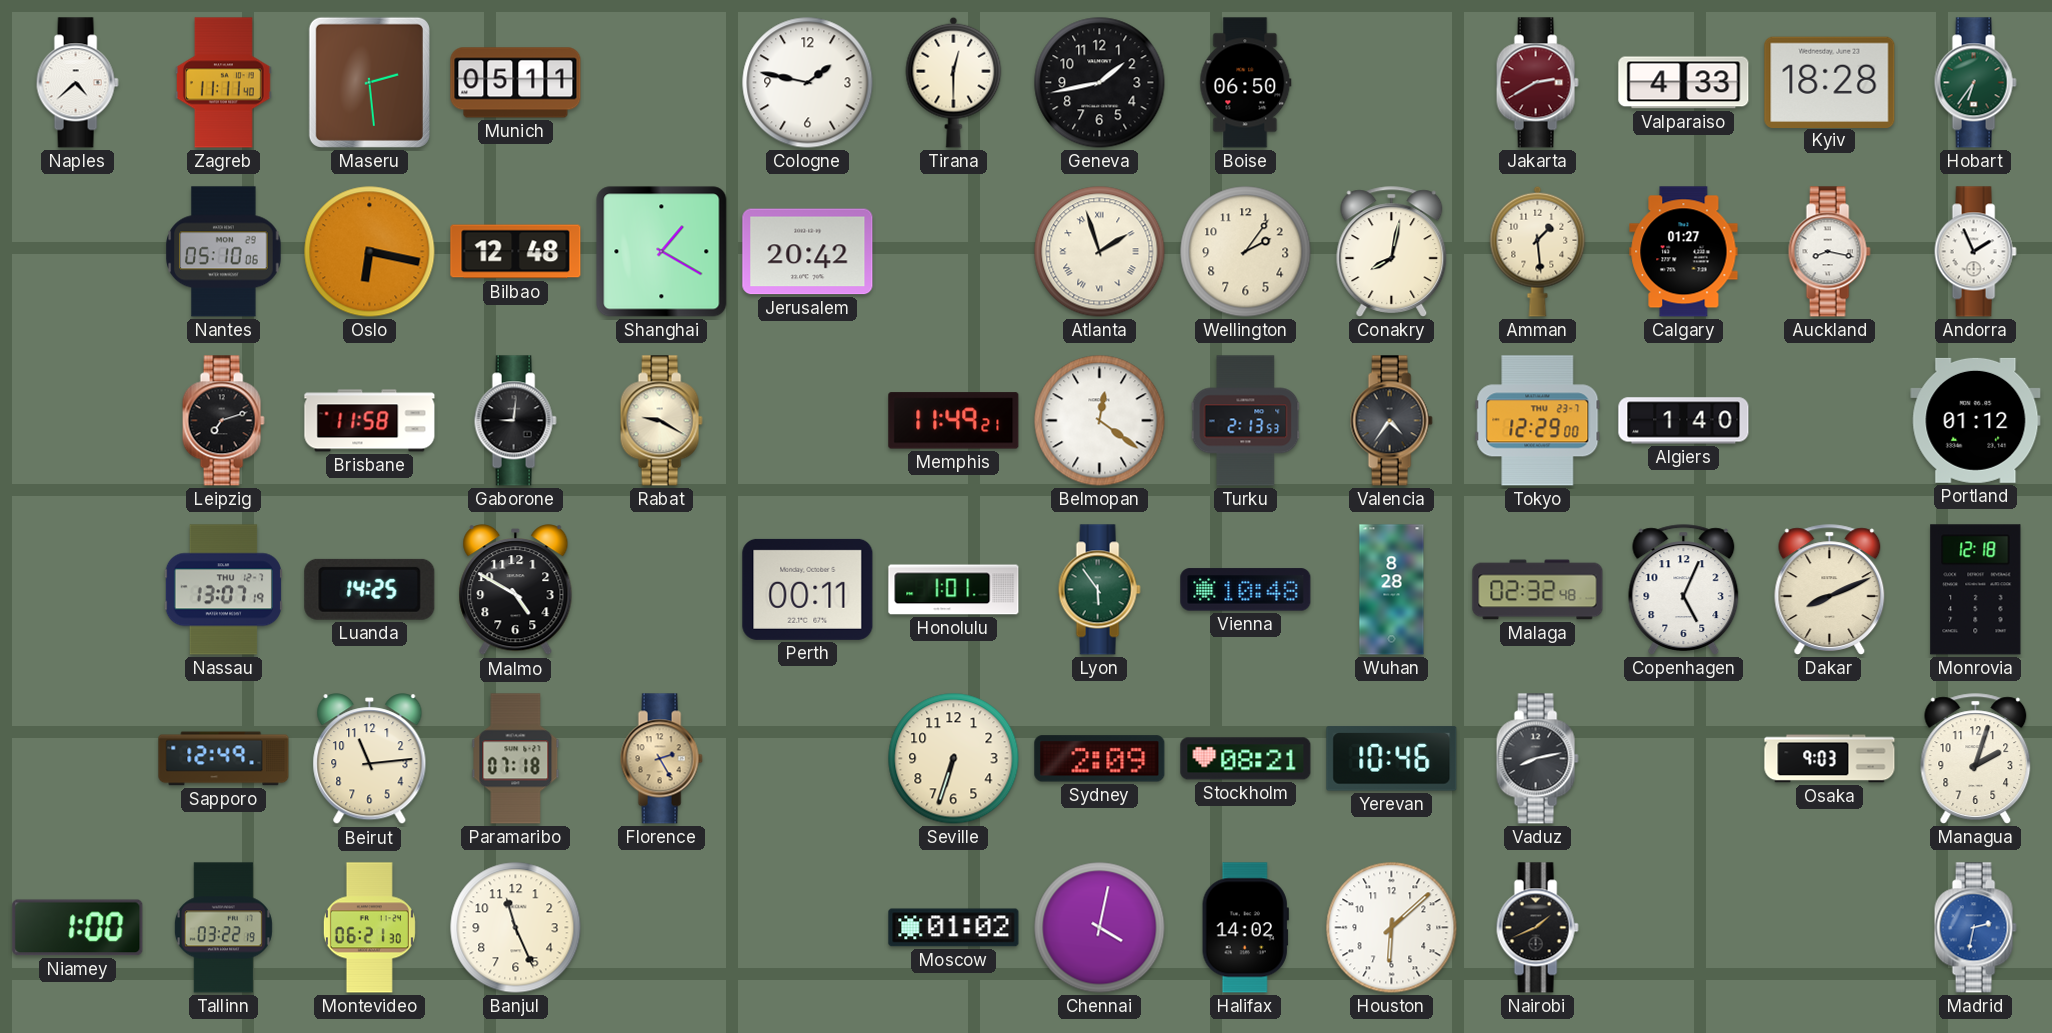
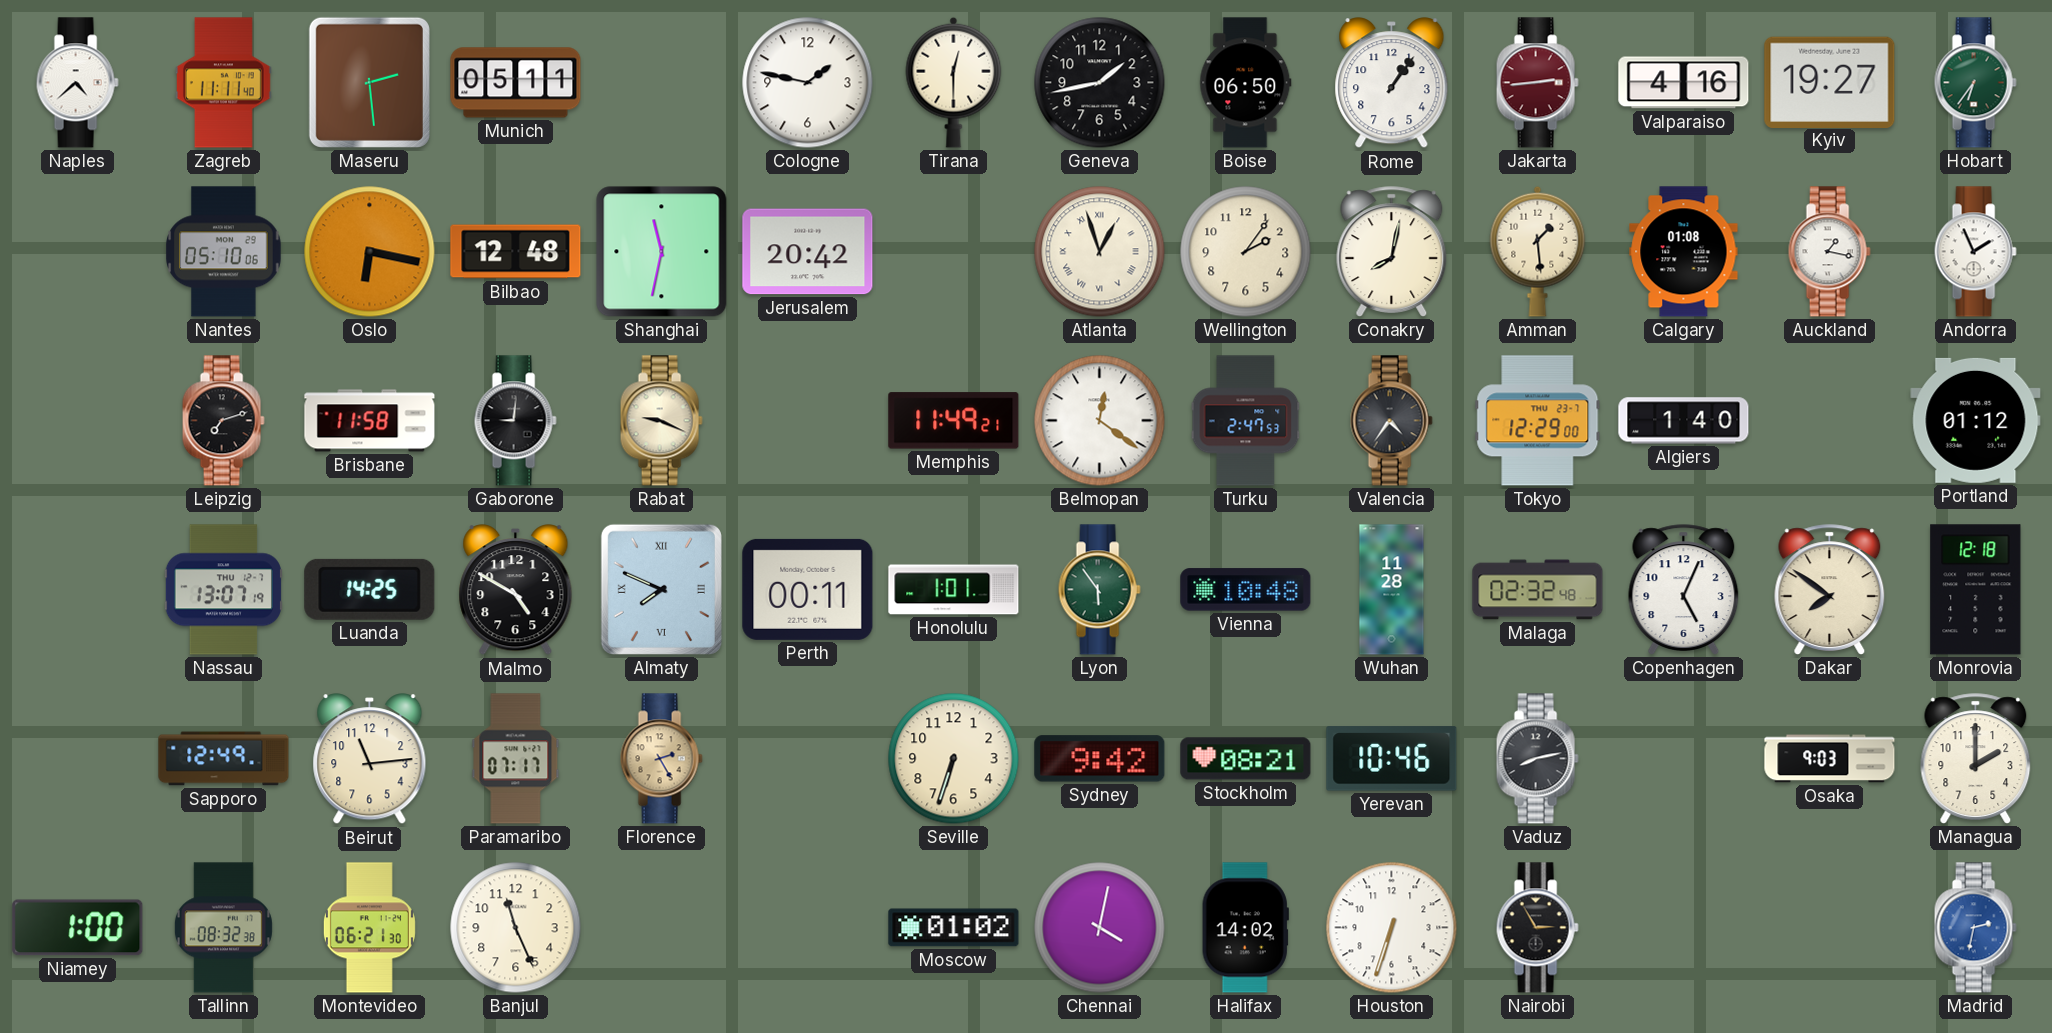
Rome: none -> 1:06 (1392, 83)
Jakarta: 2:40 -> 2:44 (1537, 83)
Valparaiso: 4:33 -> 4:16 (1684, 83)
Kyiv: 18:28 -> 19:27 (1830, 82)
Shanghai: 1:20 -> 11:32 (662, 252)
Atlanta: 1:57 -> 12:57 (1100, 252)
Calgary: 01:27 -> 01:08 (1684, 252)
Auckland: 8:17 -> 1:17 (1829, 252)
Rabat: 9:20 -> 9:19 (661, 421)
Turku: 2:13 -> 2:47 (1246, 421)
Almaty: none -> 7:49 (661, 589)
Wuhan: 8:28 -> 11:28 (1392, 590)
Dakar: 8:11 -> 7:51 (1830, 590)
Paramaribo: 07:18 -> 07:17 (516, 759)
Sydney: 2:09 -> 9:42 (1100, 759)
Managua: 2:03 -> 2:00 (1976, 759)
Tallinn: 03:22 -> 08:32 (223, 928)
Houston: 6:08 -> 6:33 (1392, 928)
Nairobi: 1:41 -> 2:55 (1537, 928)
